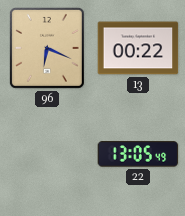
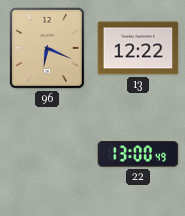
13: 00:22 -> 12:22 (138, 48)
22: 13:05 -> 13:00 (138, 154)
